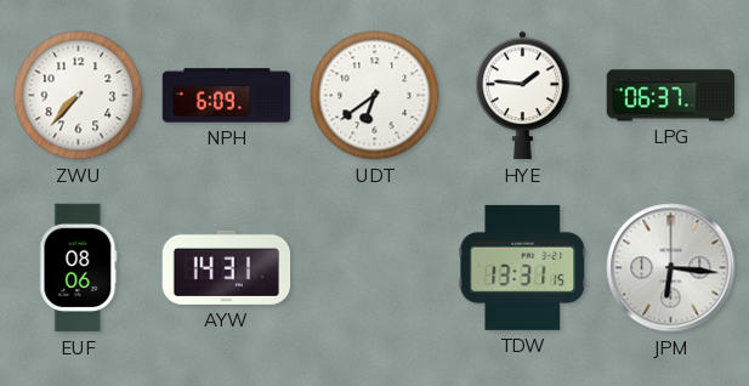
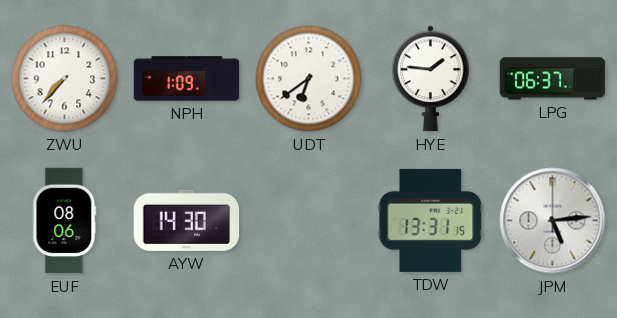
NPH: 6:09 -> 1:09 (187, 79)
AYW: 14:31 -> 14:30 (187, 220)
JPM: 6:16 -> 5:14 (553, 221)
